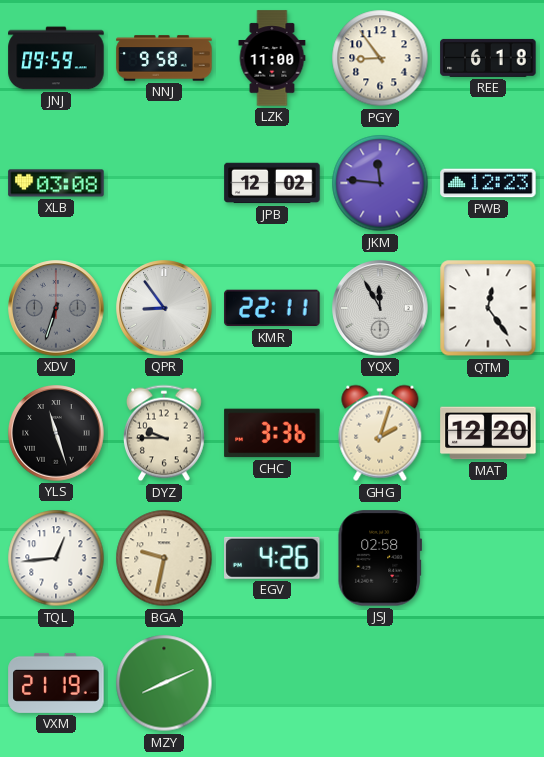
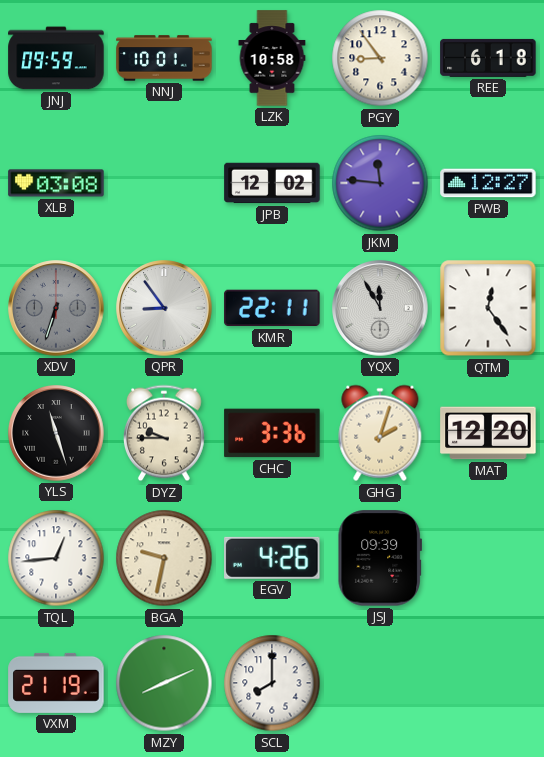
NNJ: 9:58 -> 10:01 (164, 58)
LZK: 11:00 -> 10:58 (272, 58)
PWB: 12:23 -> 12:27 (488, 183)
JSJ: 02:58 -> 09:39 (379, 558)
SCL: none -> 8:00 (272, 683)
